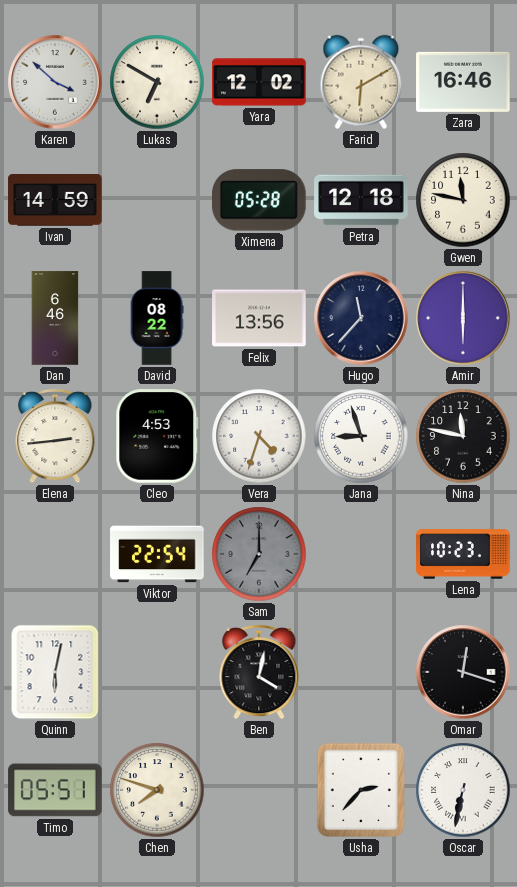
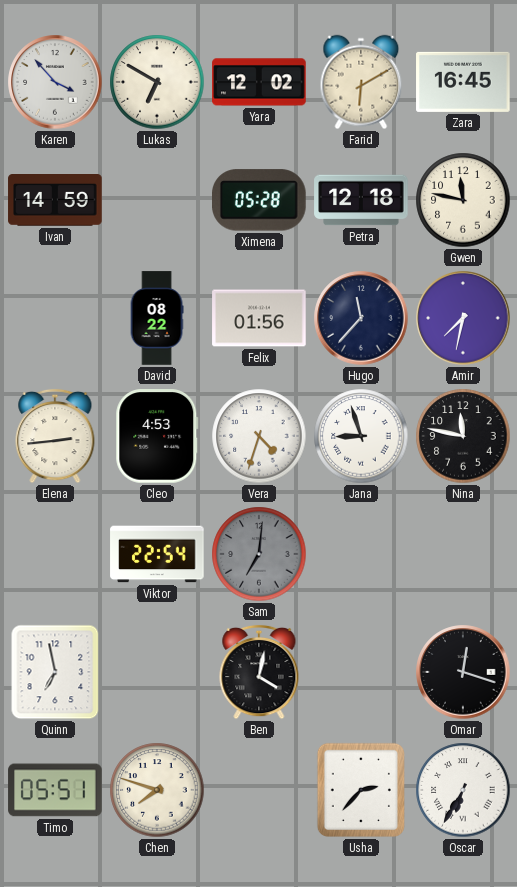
Karen: 3:52 -> 3:53 (55, 82)
Zara: 16:46 -> 16:45 (463, 82)
Dan: 6:46 -> none (55, 318)
Felix: 13:56 -> 01:56 (259, 318)
Amir: 6:00 -> 7:32 (463, 318)
Sam: 7:00 -> 7:01 (259, 554)
Lena: 10:23 -> none (463, 554)
Quinn: 6:02 -> 6:58 (55, 672)
Oscar: 6:32 -> 6:35 (463, 790)
